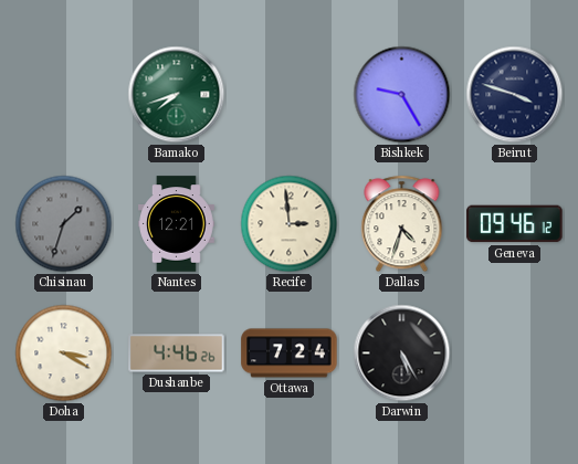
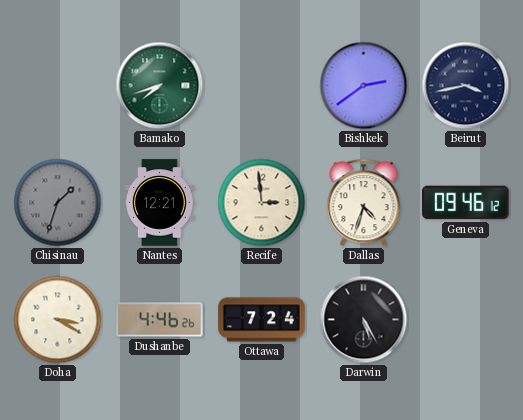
Bishkek: 9:25 -> 2:39 (364, 86)
Beirut: 3:48 -> 3:43 (466, 86)
